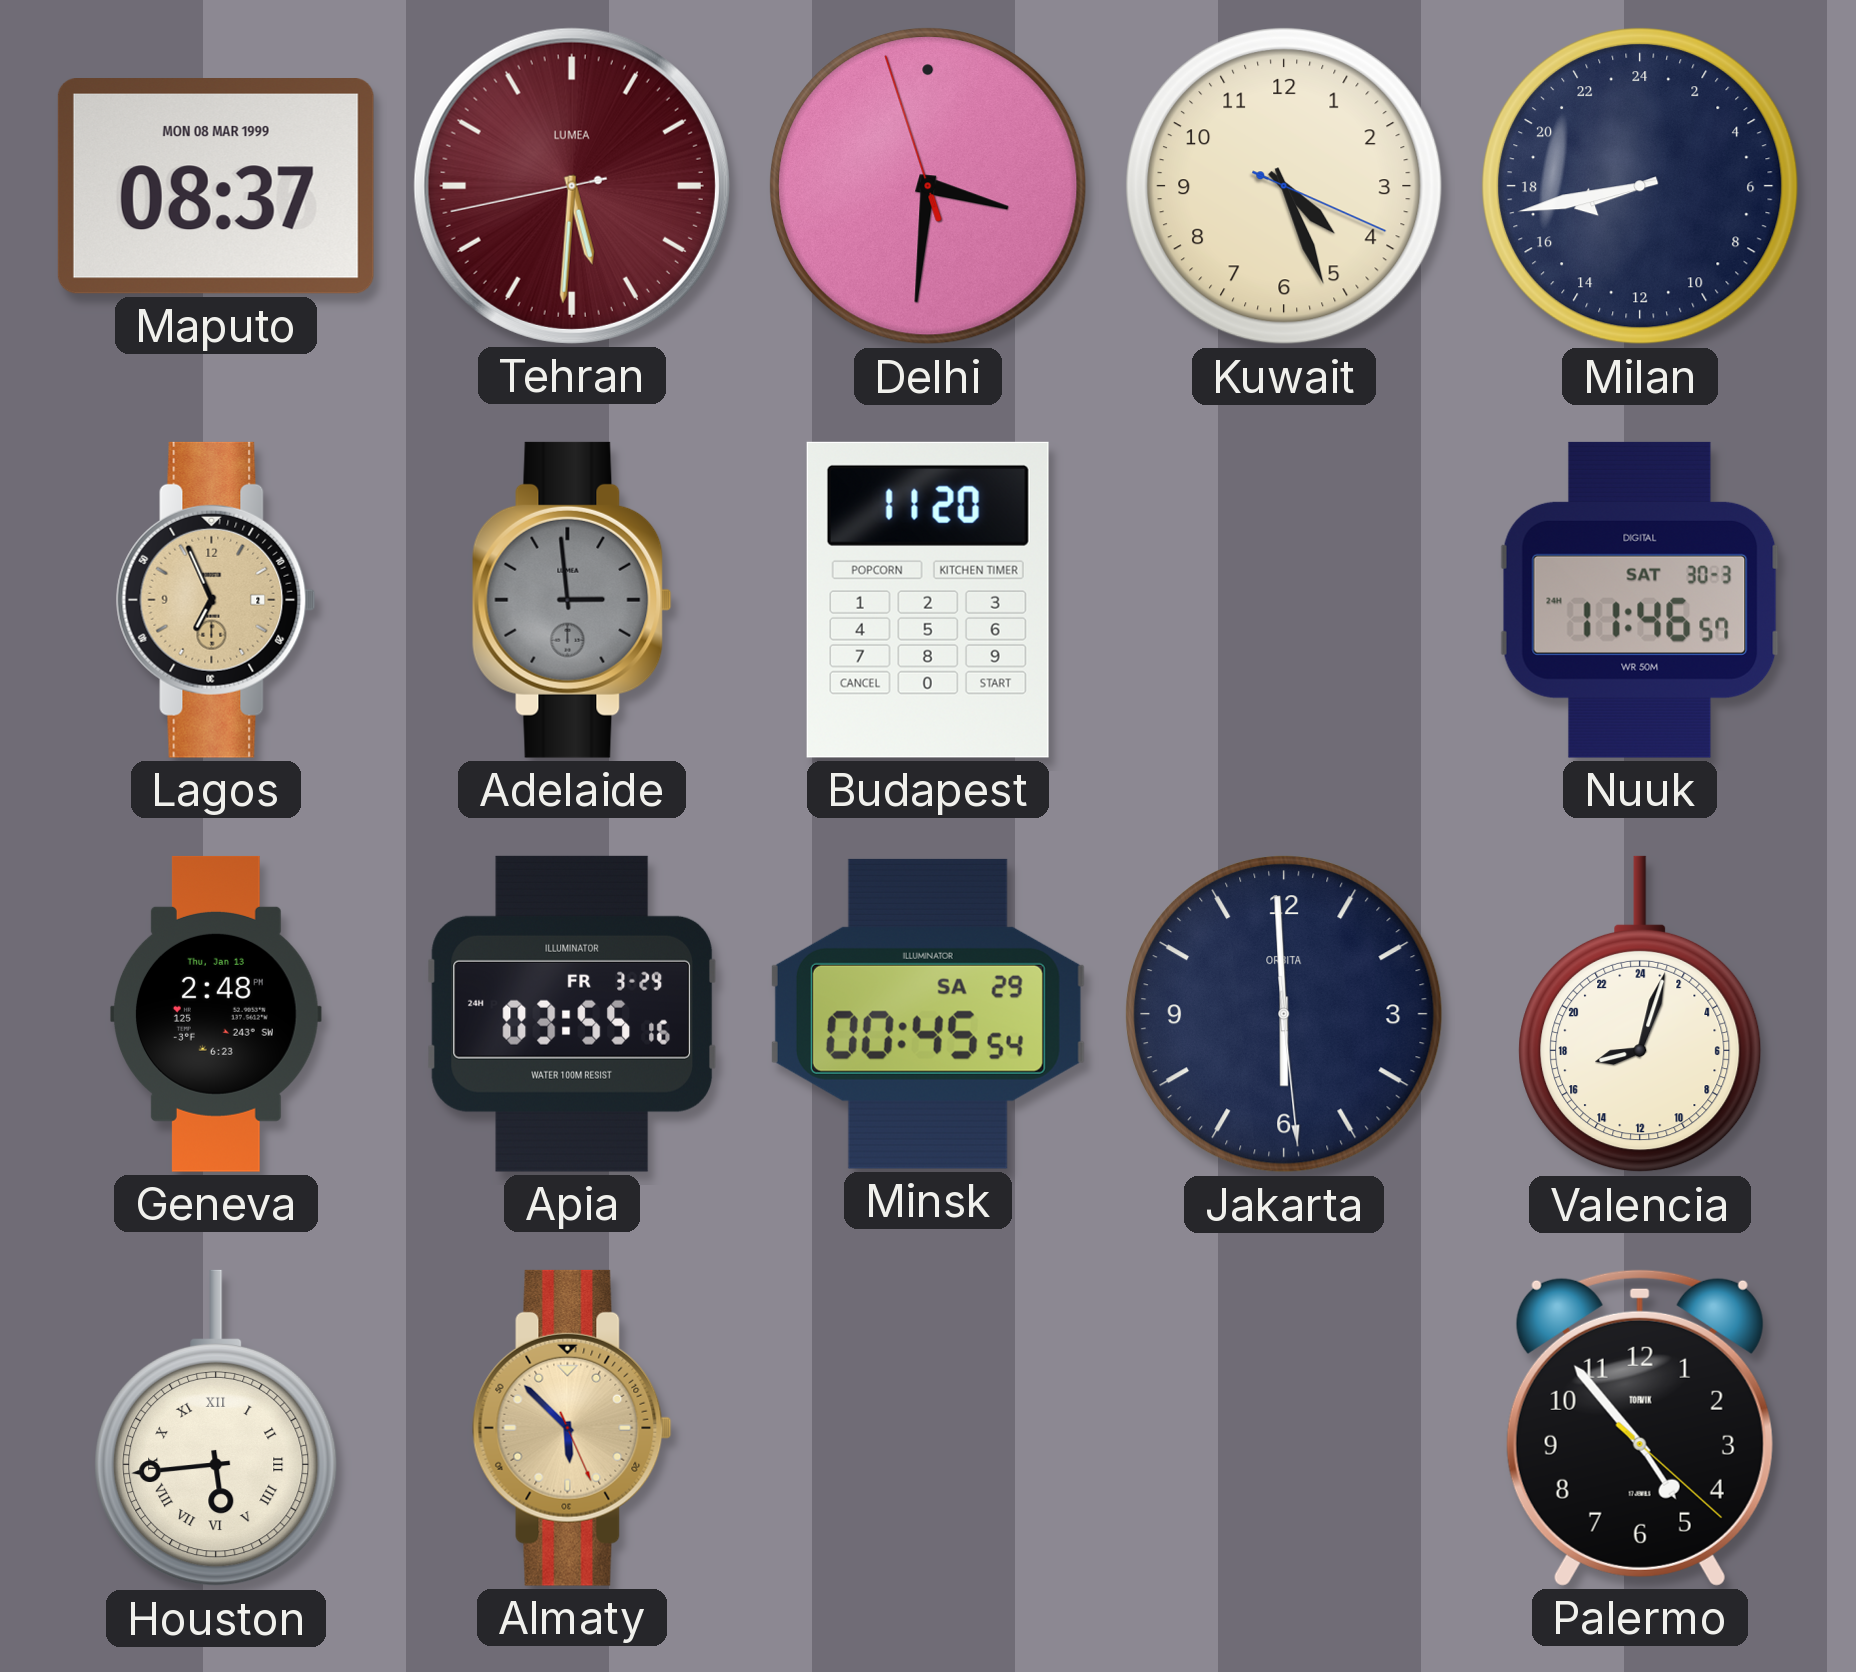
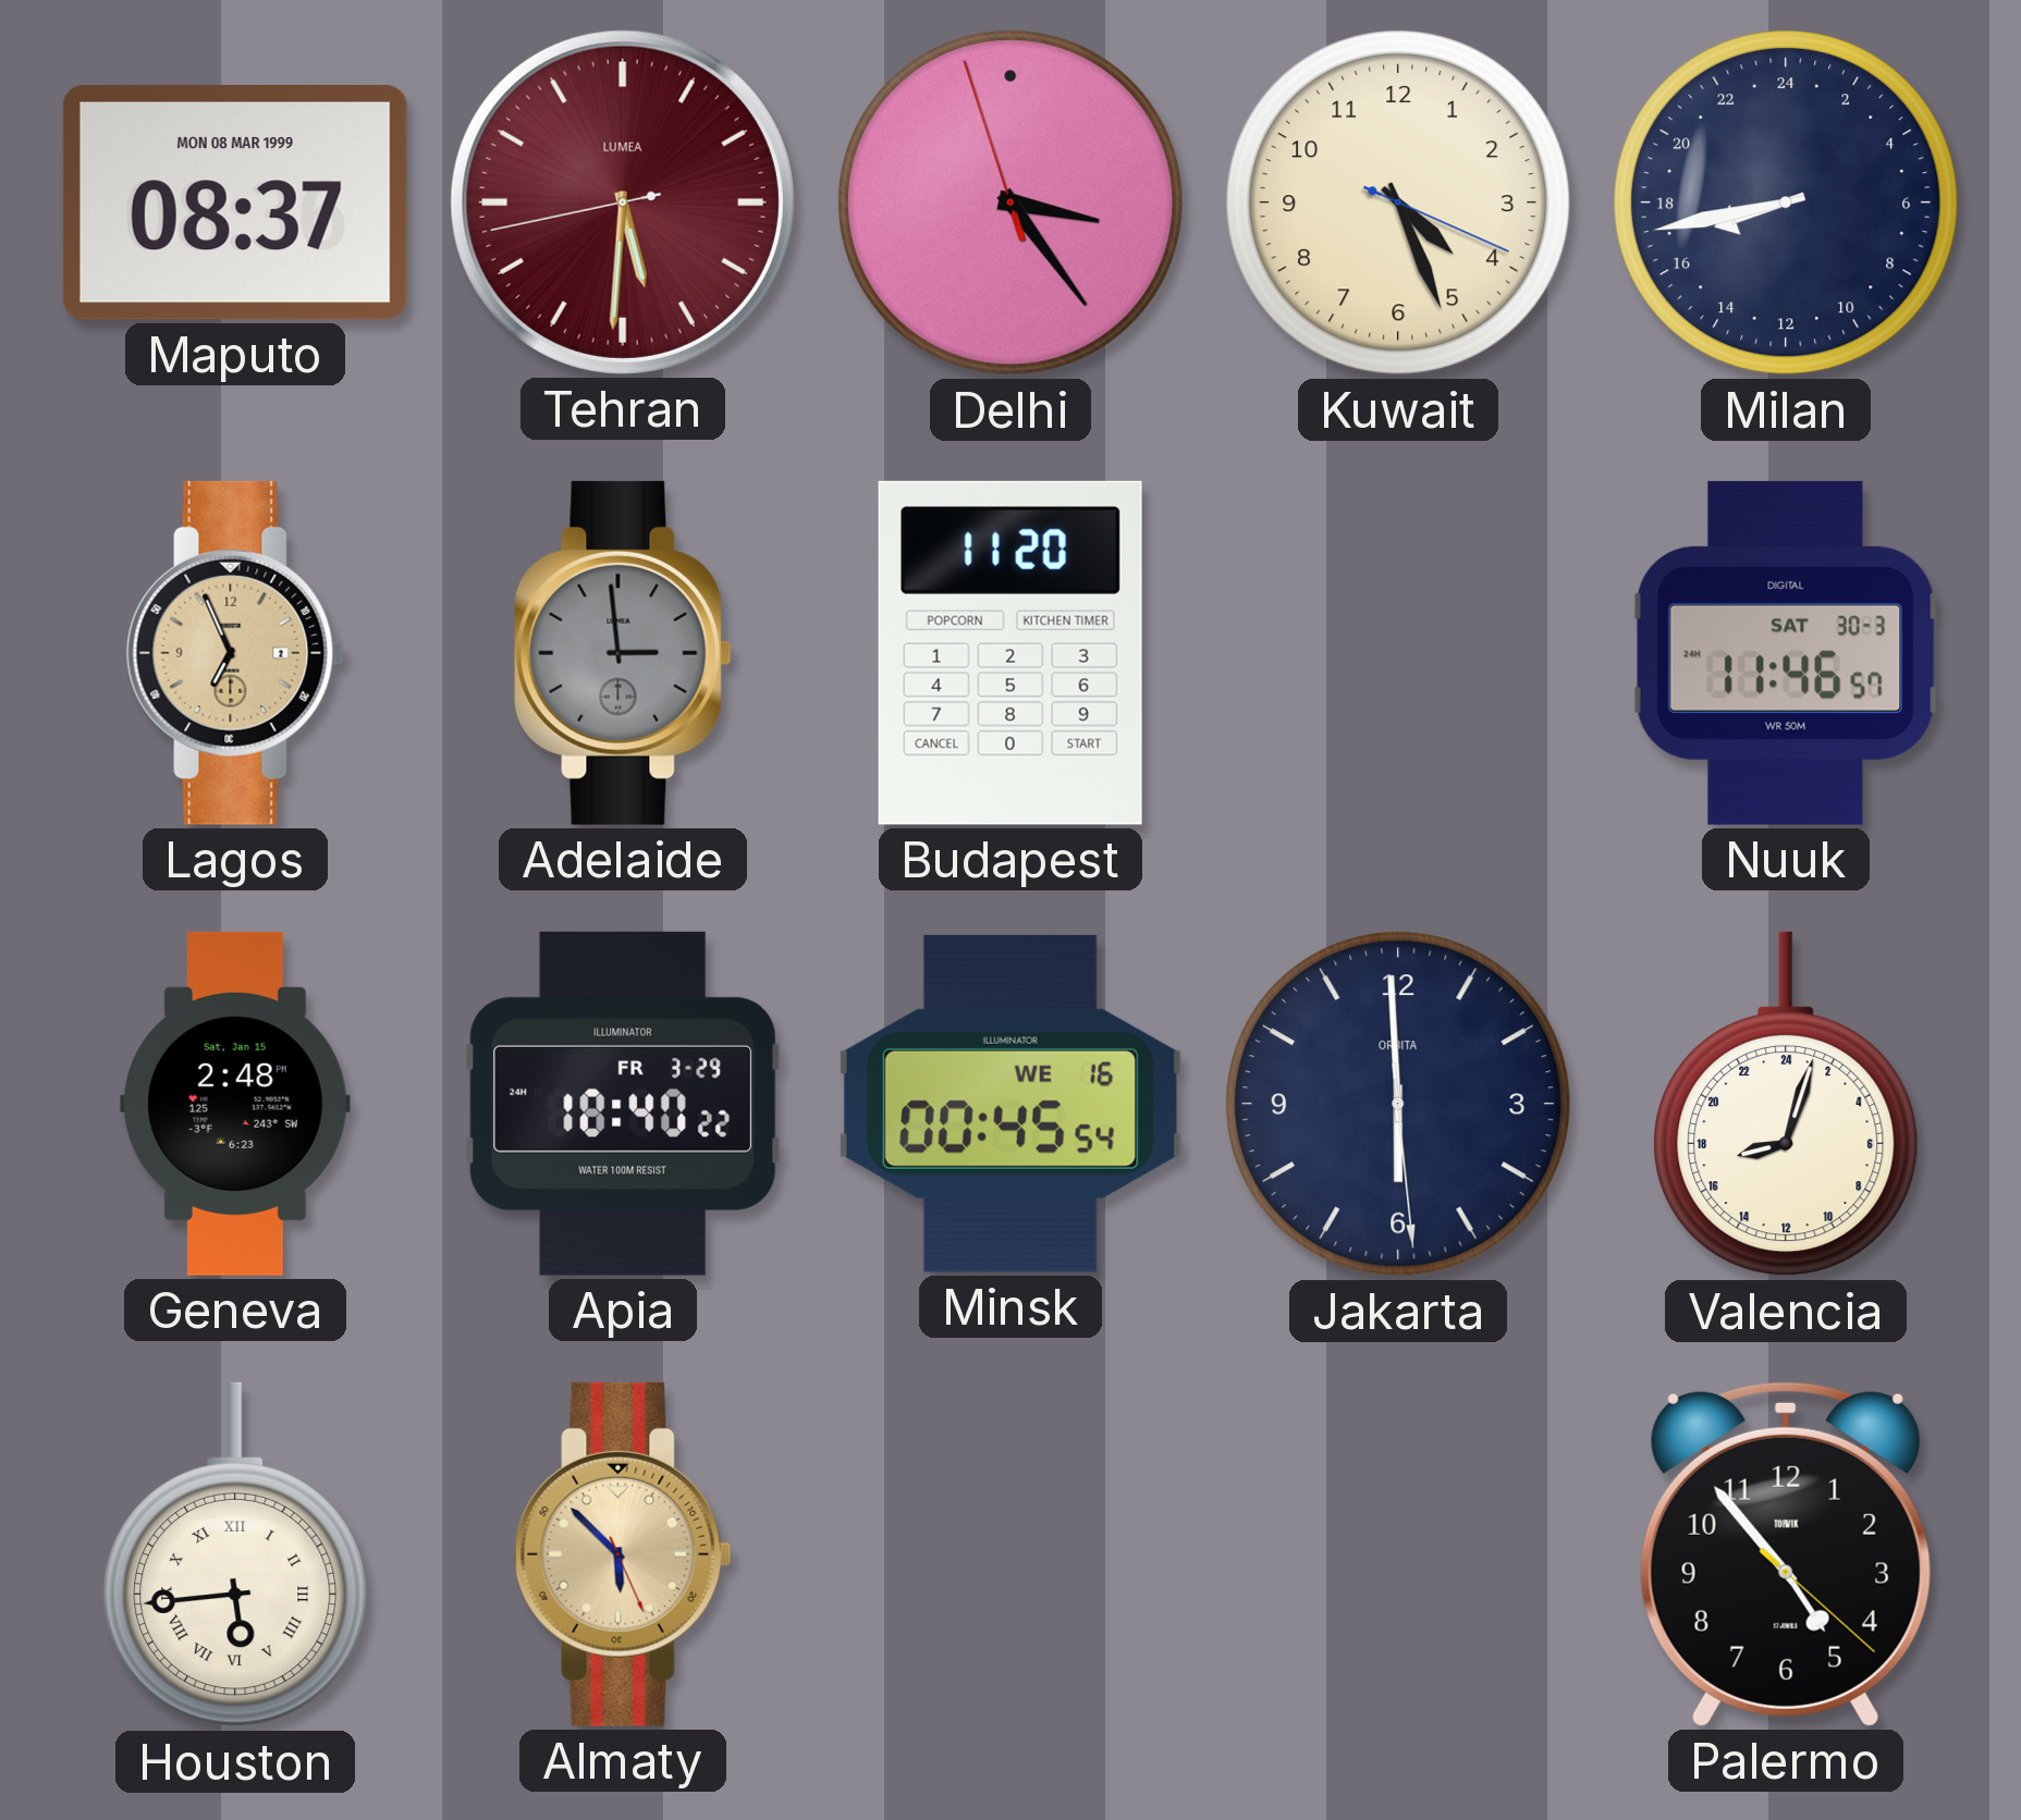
Delhi: 3:30 -> 3:23 (1010, 202)
Geneva date: Thu, Jan 13 -> Sat, Jan 15 (235, 1104)
Apia: 03:55 -> 18:40 (622, 1104)
Minsk date: SA 29 -> WE 16 (1010, 1104)
